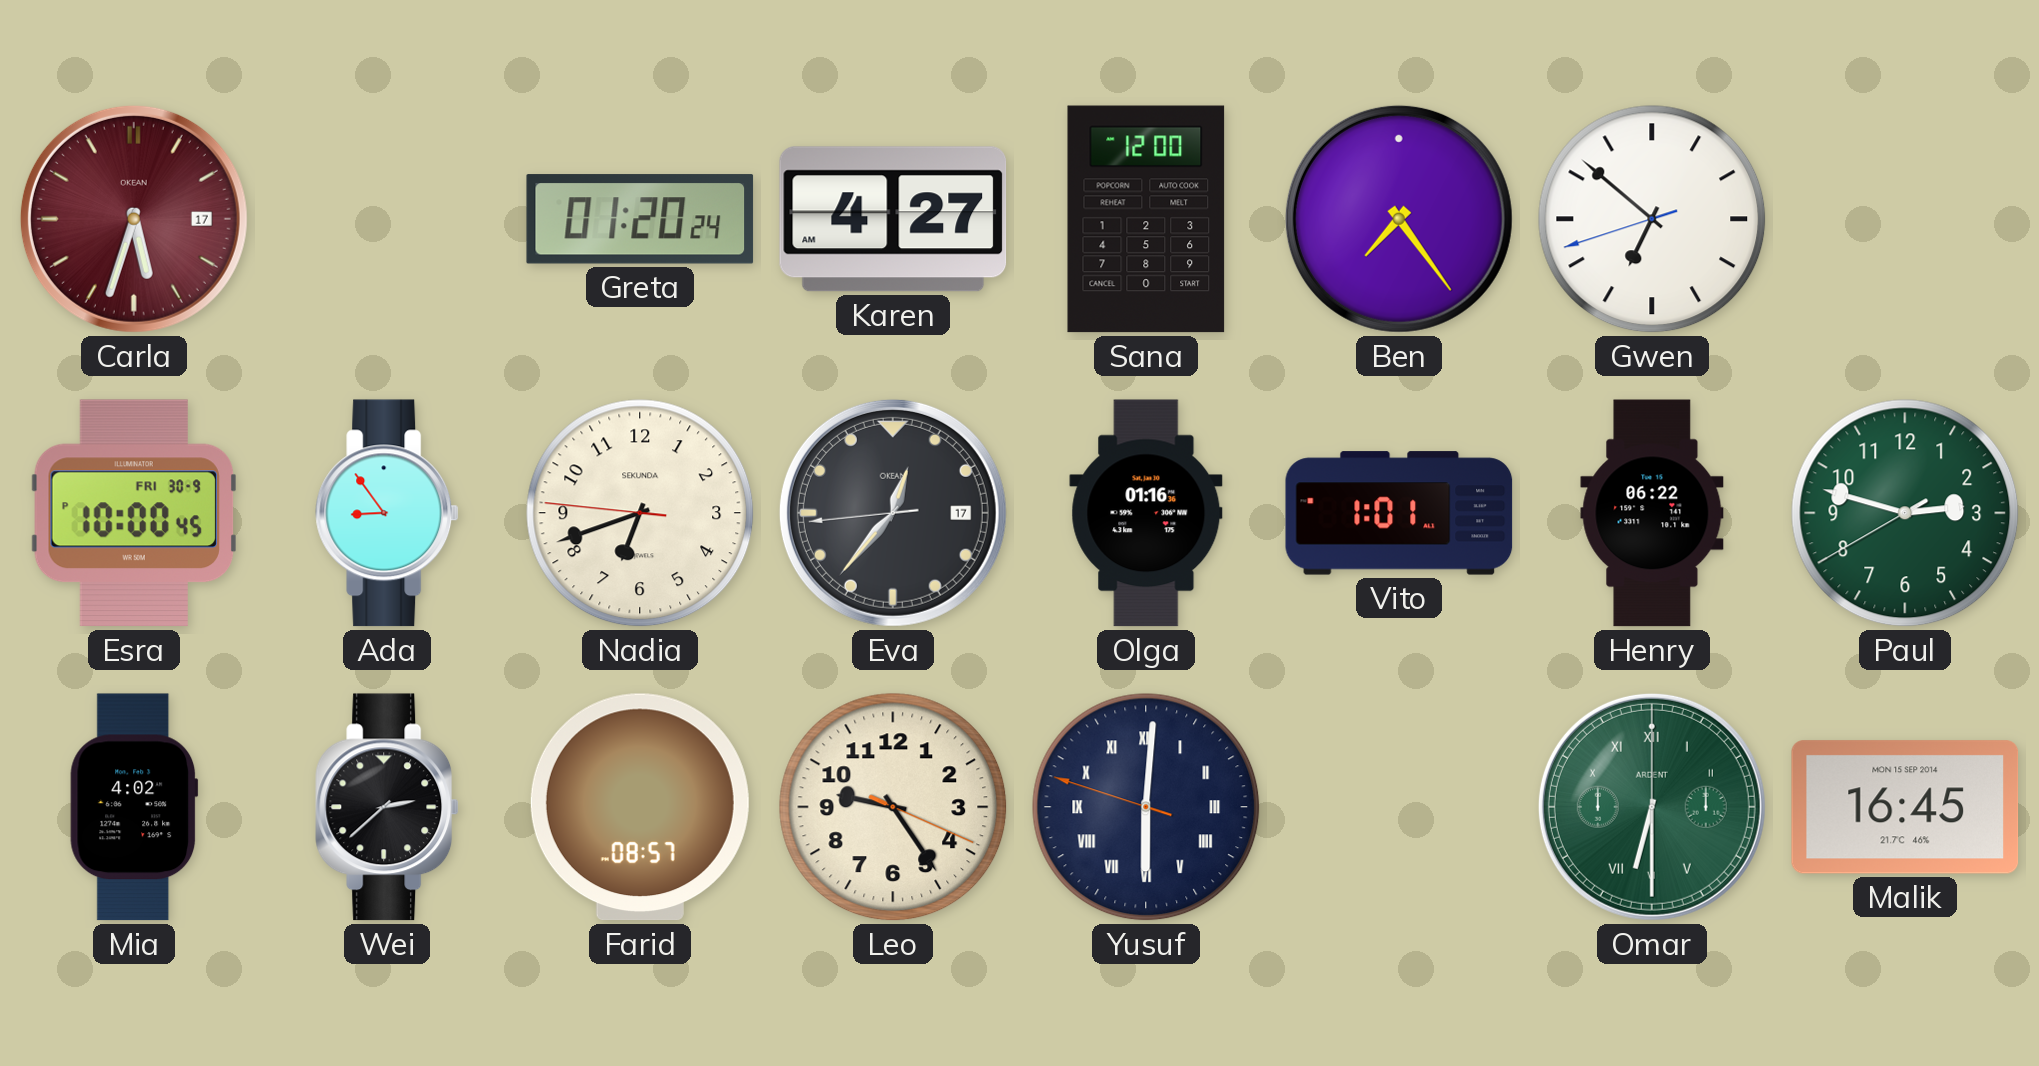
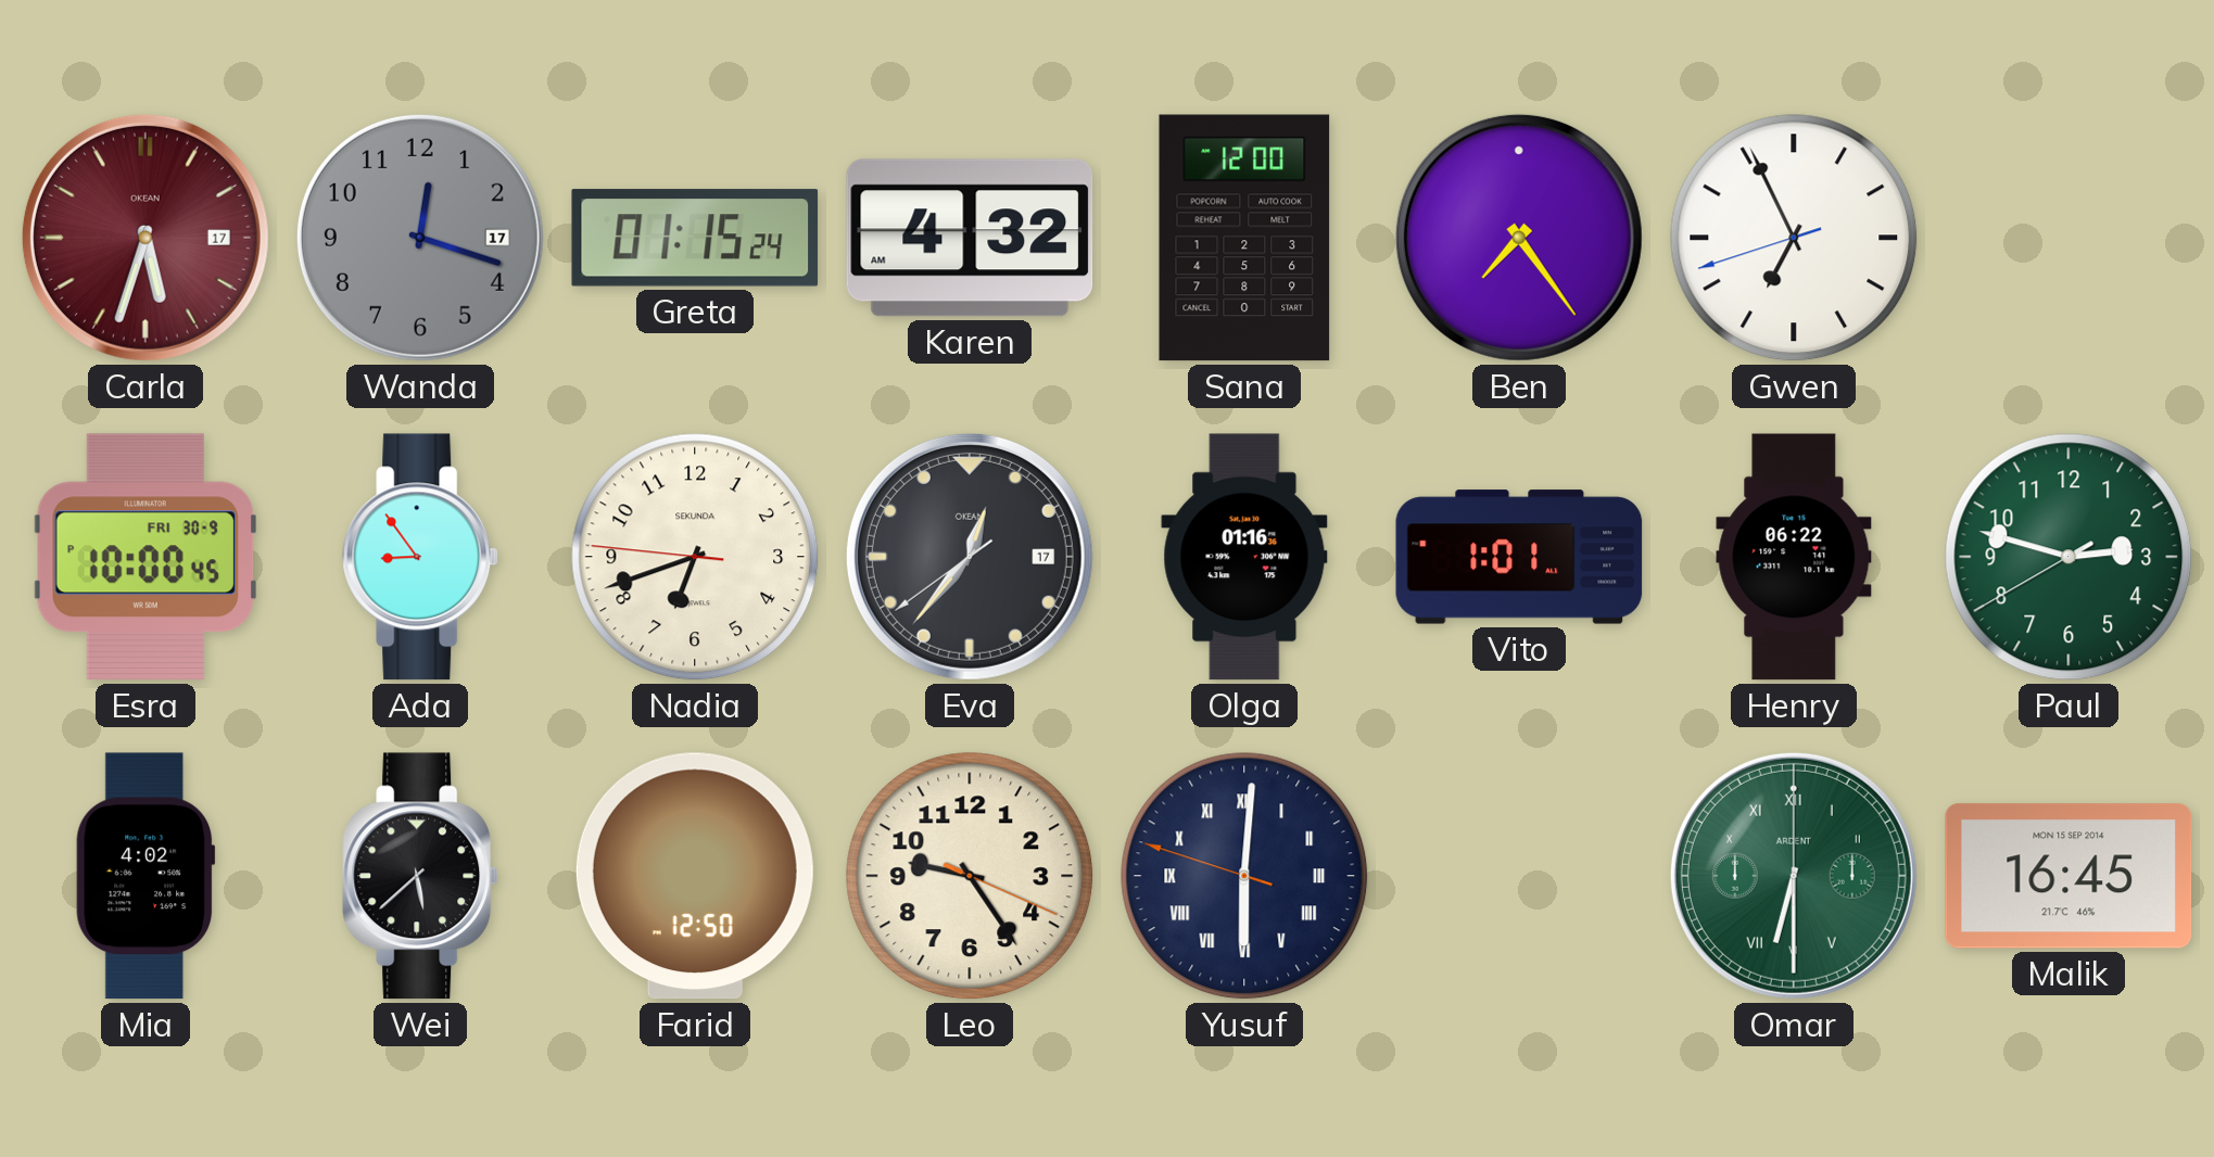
Wanda: none -> 12:18 (420, 238)
Greta: 01:20 -> 01:15 (695, 238)
Karen: 4:27 -> 4:32 (970, 238)
Gwen: 6:51 -> 6:55 (1794, 238)
Eva: 12:36:44 -> 12:36:39 (970, 557)
Wei: 2:38 -> 5:38 (420, 876)
Farid: 08:57 -> 12:50 (695, 876)
